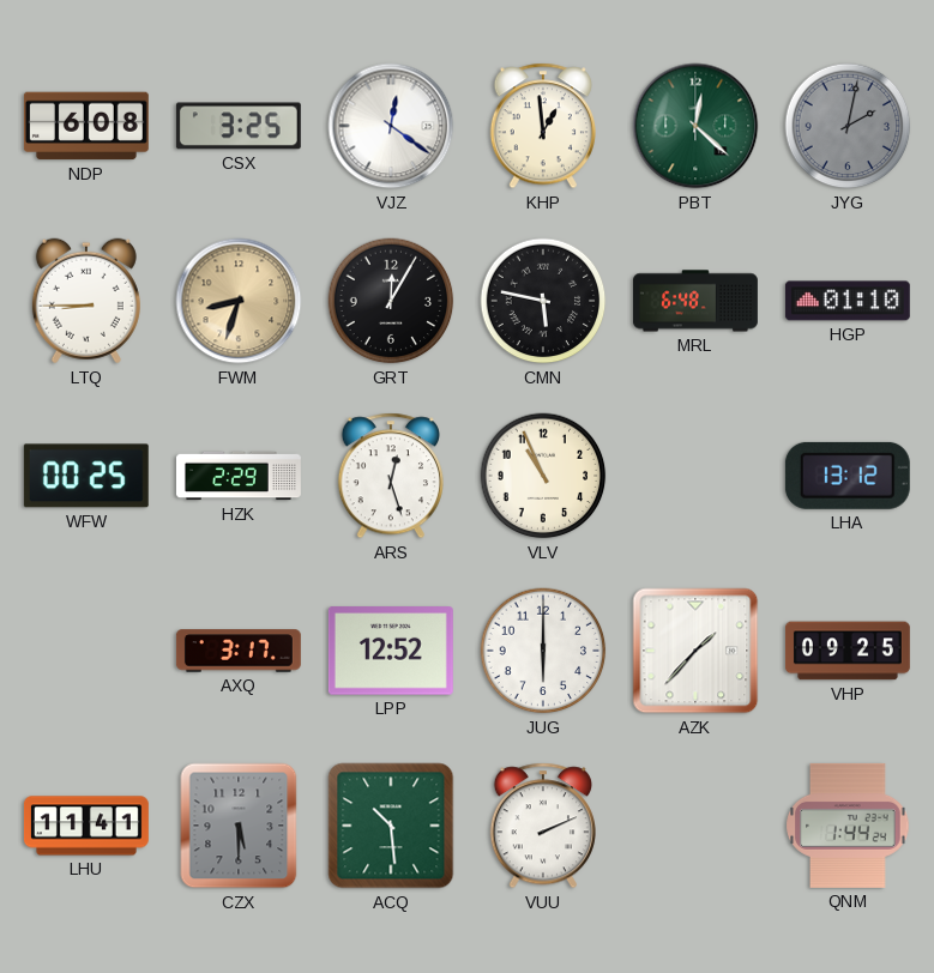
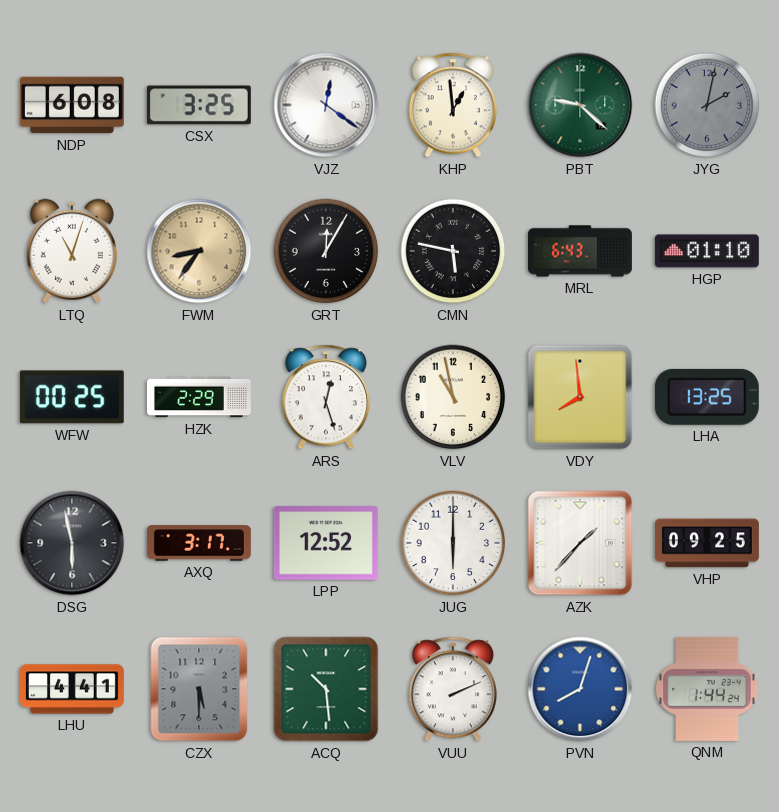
PBT: 12:22 -> 9:22 (580, 105)
LTQ: 8:45 -> 11:03 (72, 251)
FWM: 8:33 -> 8:36 (199, 251)
MRL: 6:48 -> 6:43 (580, 251)
VLV: 10:56 -> 10:58 (453, 397)
VDY: none -> 7:59 (580, 397)
LHA: 13:12 -> 13:25 (707, 397)
DSG: none -> 5:58 (72, 543)
LHU: 11:41 -> 4:41 (72, 689)
PVN: none -> 8:03 (580, 689)
